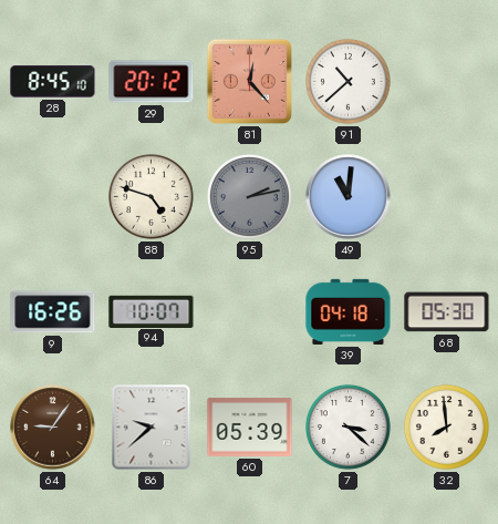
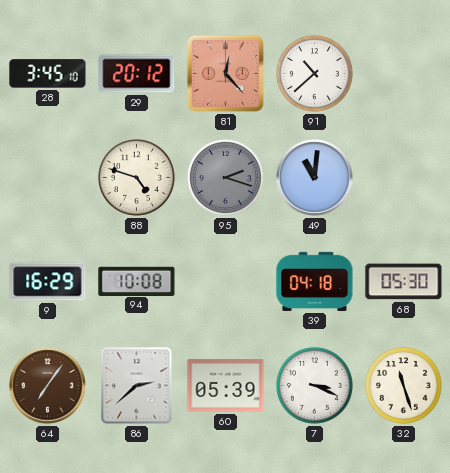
28: 8:45 -> 3:45 (48, 74)
95: 2:13 -> 2:18 (225, 177)
9: 16:26 -> 16:29 (48, 282)
94: 10:07 -> 10:08 (137, 281)
64: 9:06 -> 7:06 (48, 386)
86: 9:38 -> 2:38 (137, 386)
7: 3:22 -> 3:19 (314, 385)
32: 7:59 -> 11:27 (403, 385)
